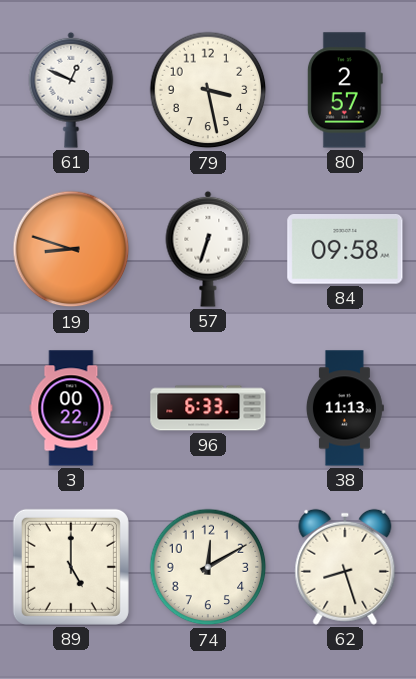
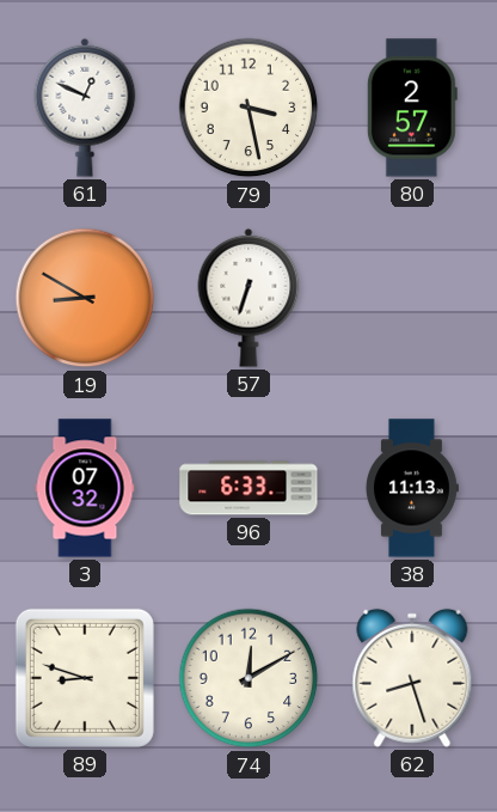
19: 8:48 -> 8:50 (85, 298)
84: 09:58 -> none (345, 250)
3: 00:22 -> 07:32 (85, 488)
89: 5:00 -> 8:48 (85, 678)
